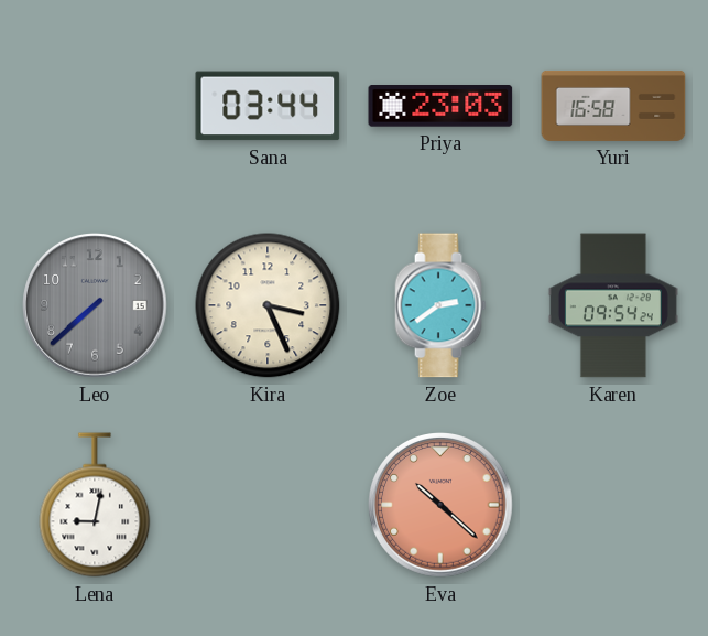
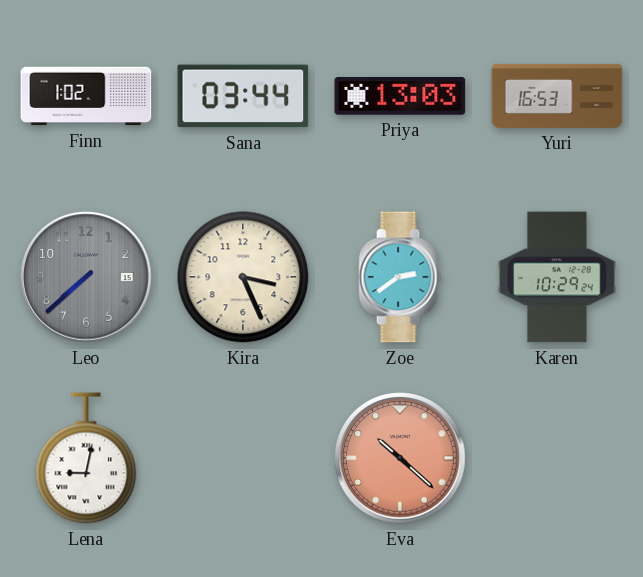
Finn: none -> 1:02 (86, 96)
Priya: 23:03 -> 13:03 (400, 97)
Yuri: 16:58 -> 16:53 (557, 96)
Karen: 09:54 -> 10:29 (557, 277)
